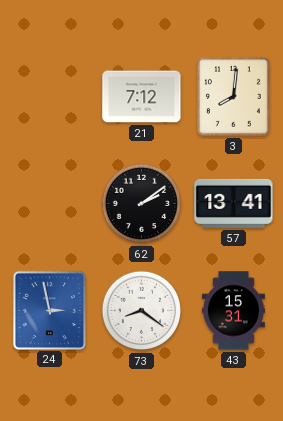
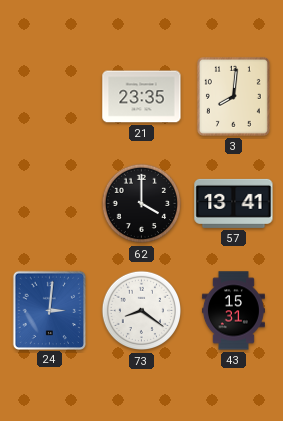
21: 7:12 -> 23:35 (142, 97)
62: 2:09 -> 4:00 (142, 204)
24: 2:58 -> 3:01 (49, 310)
